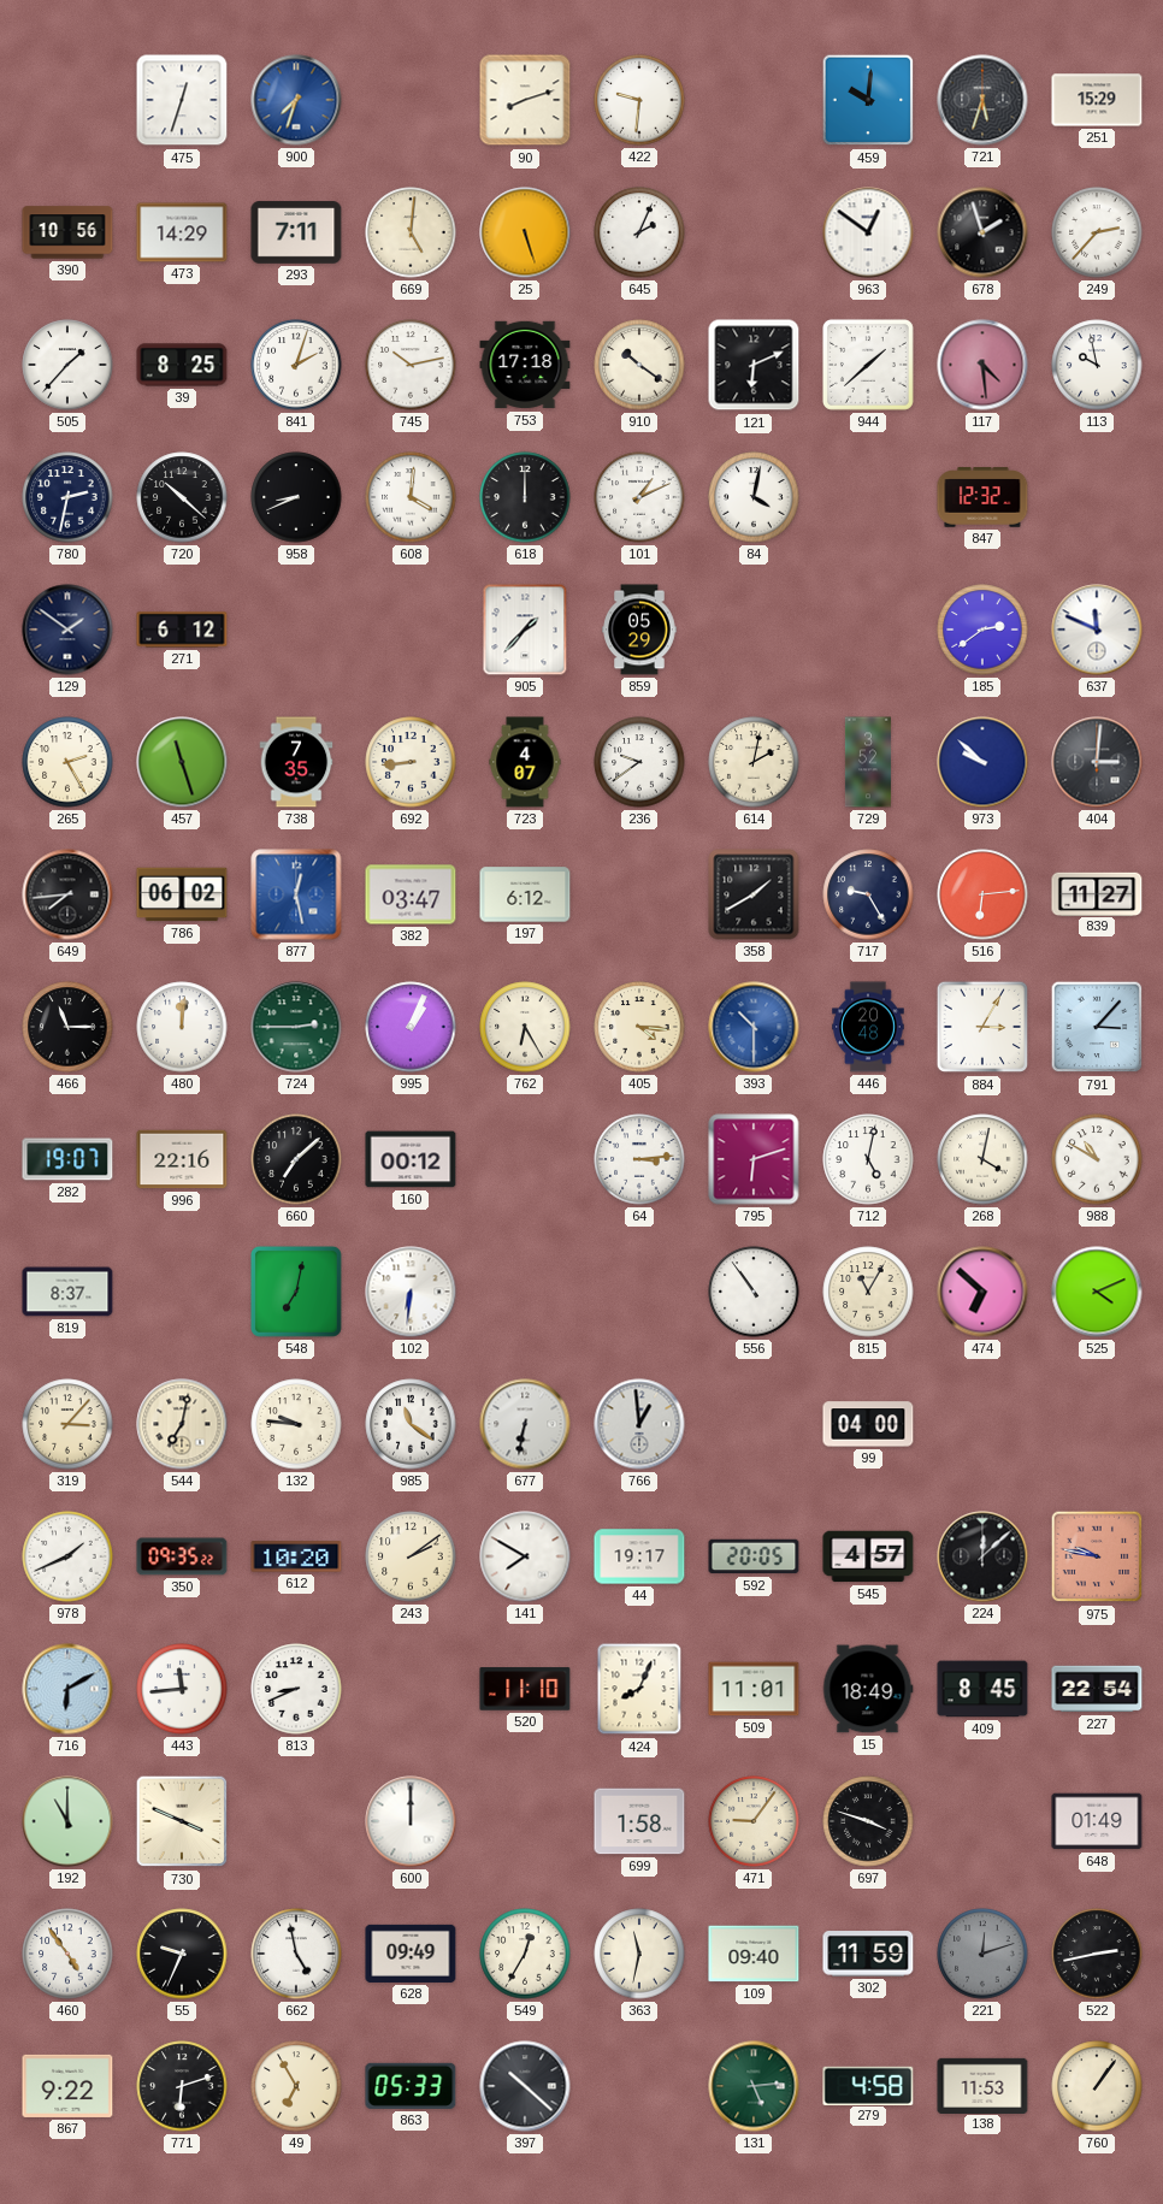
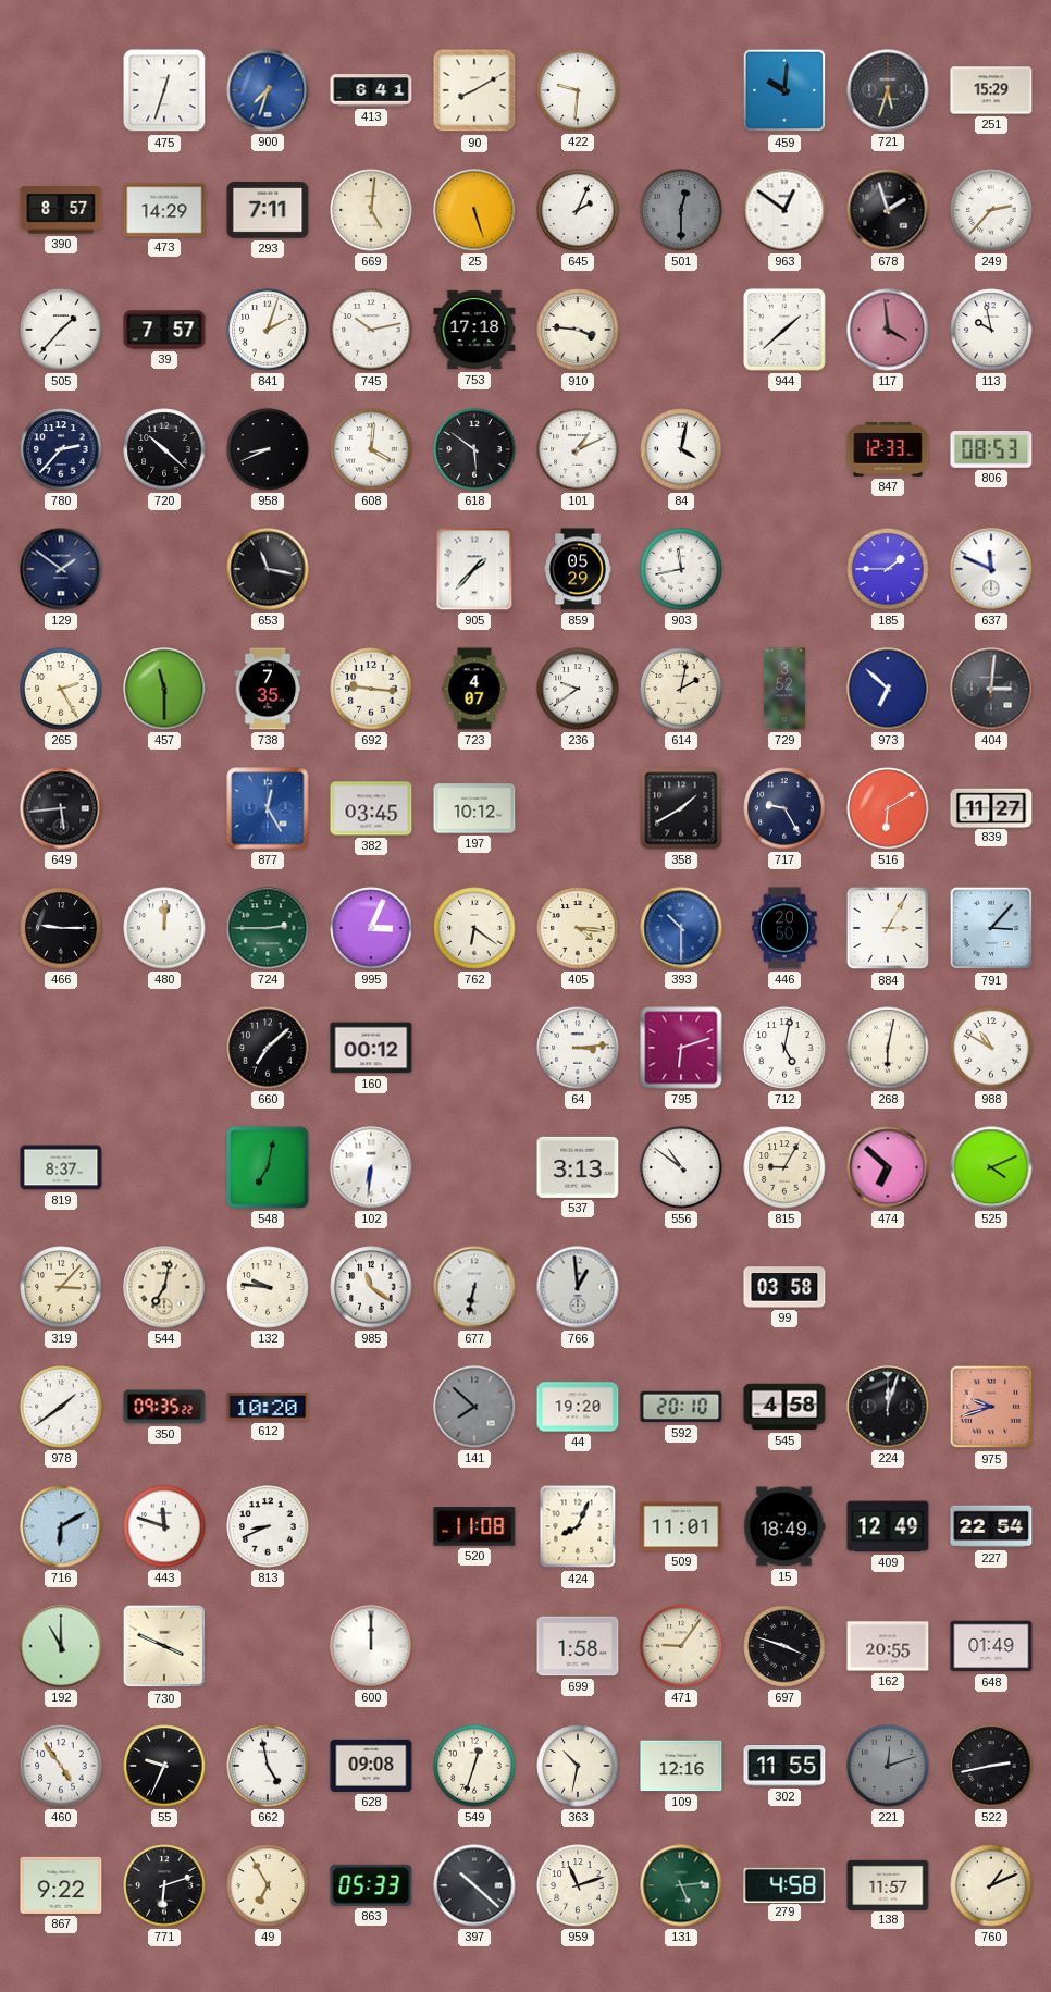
413: none -> 6:41 (371, 90)
90: 8:12 -> 8:10 (474, 90)
390: 10:56 -> 8:57 (61, 210)
501: none -> 12:30 (681, 210)
39: 8:25 -> 7:57 (164, 330)
910: 10:21 -> 3:46 (578, 330)
121: 6:11 -> none (754, 365)
117: 4:29 -> 3:59 (888, 330)
780: 2:32 -> 2:37 (61, 449)
618: 12:00 -> 5:51 (474, 449)
847: 12:32 -> 12:33 (888, 449)
806: none -> 08:53 (991, 449)
271: 6:12 -> none (182, 630)
653: none -> 11:17 (268, 569)
903: none -> 11:43 (681, 569)
185: 2:39 -> 1:45 (888, 569)
457: 11:27 -> 11:30 (164, 689)
692: 8:44 -> 9:16 (371, 689)
973: 9:52 -> 6:52 (888, 689)
649: 7:44 -> 5:44 (61, 808)
786: 06:02 -> none (182, 894)
877: 12:28 -> 12:25 (268, 808)
382: 03:47 -> 03:45 (371, 808)
197: 6:12 -> 10:12 (474, 808)
516: 6:14 -> 6:10 (888, 808)
466: 11:15 -> 9:15 (61, 928)
995: 1:04 -> 3:04 (371, 928)
762: 6:25 -> 6:21 (474, 928)
446: 20:48 -> 20:50 (784, 928)
282: 19:07 -> none (67, 1159)
996: 22:16 -> none (182, 1159)
268: 4:02 -> 6:02 (888, 1048)
537: none -> 3:13 (578, 1167)
556: 10:54 -> 10:51 (681, 1167)
815: 11:05 -> 9:05 (784, 1167)
99: 04:00 -> 03:58 (784, 1287)
978: 1:41 -> 1:39 (61, 1407)
243: 2:09 -> none (411, 1556)
141: 7:50 -> 7:52 (474, 1407)
141 dial: white -> grey (474, 1407)
44: 19:17 -> 19:20 (578, 1407)
592: 20:05 -> 20:10 (681, 1407)
545: 4:57 -> 4:58 (784, 1407)
224: 12:08 -> 12:03 (888, 1407)
975: 9:47 -> 9:42 (991, 1407)
443: 11:44 -> 11:48 (164, 1526)
520: 11:10 -> 11:08 (474, 1526)
409: 8:45 -> 12:49 (888, 1526)
162: none -> 20:55 (888, 1646)
628: 09:49 -> 09:08 (371, 1766)
549: 12:35 -> 12:33 (474, 1766)
363: 11:32 -> 10:32 (578, 1766)
109: 09:40 -> 12:16 (681, 1766)
302: 11:59 -> 11:55 (784, 1766)
959: none -> 11:12 (578, 1885)
138: 11:53 -> 11:57 (888, 1884)
760: 1:06 -> 1:11 (991, 1885)
